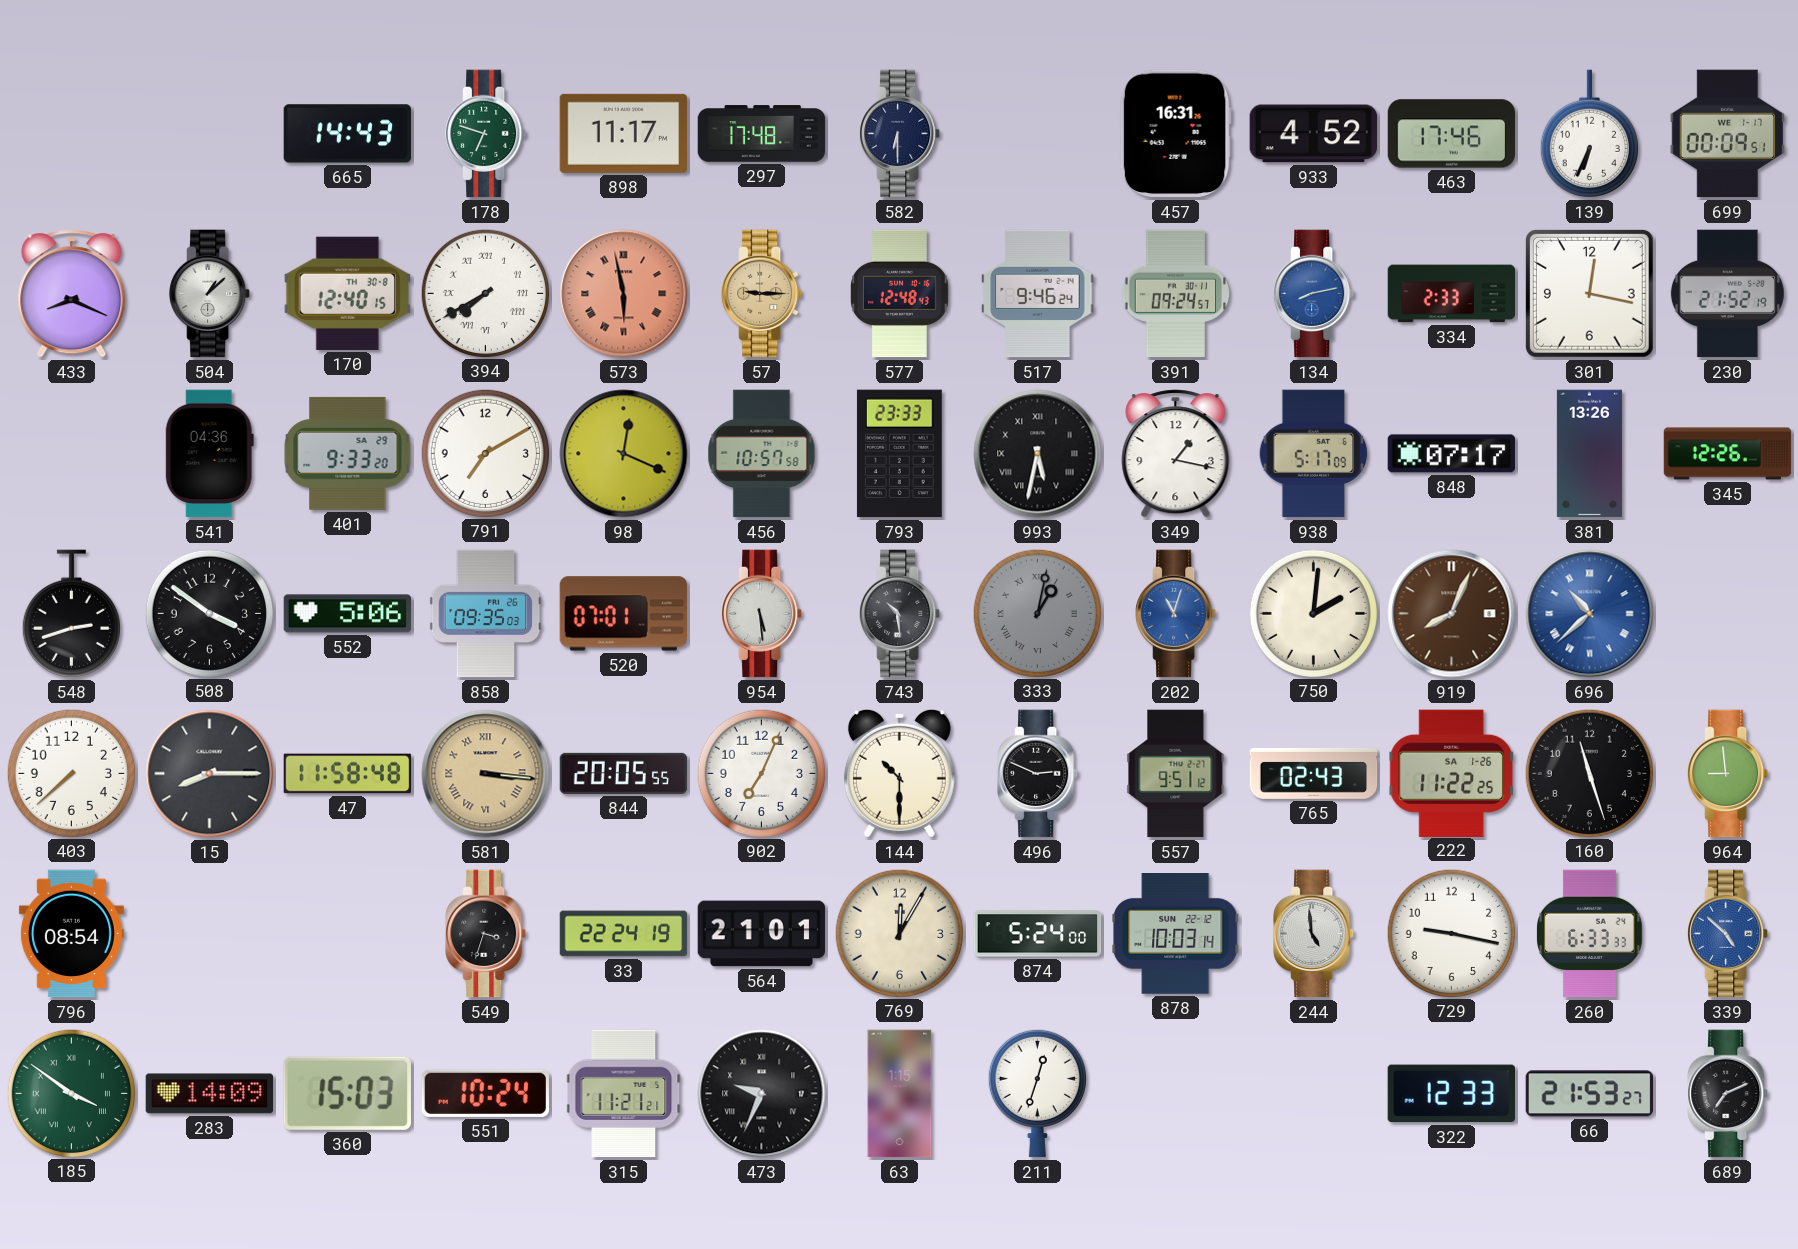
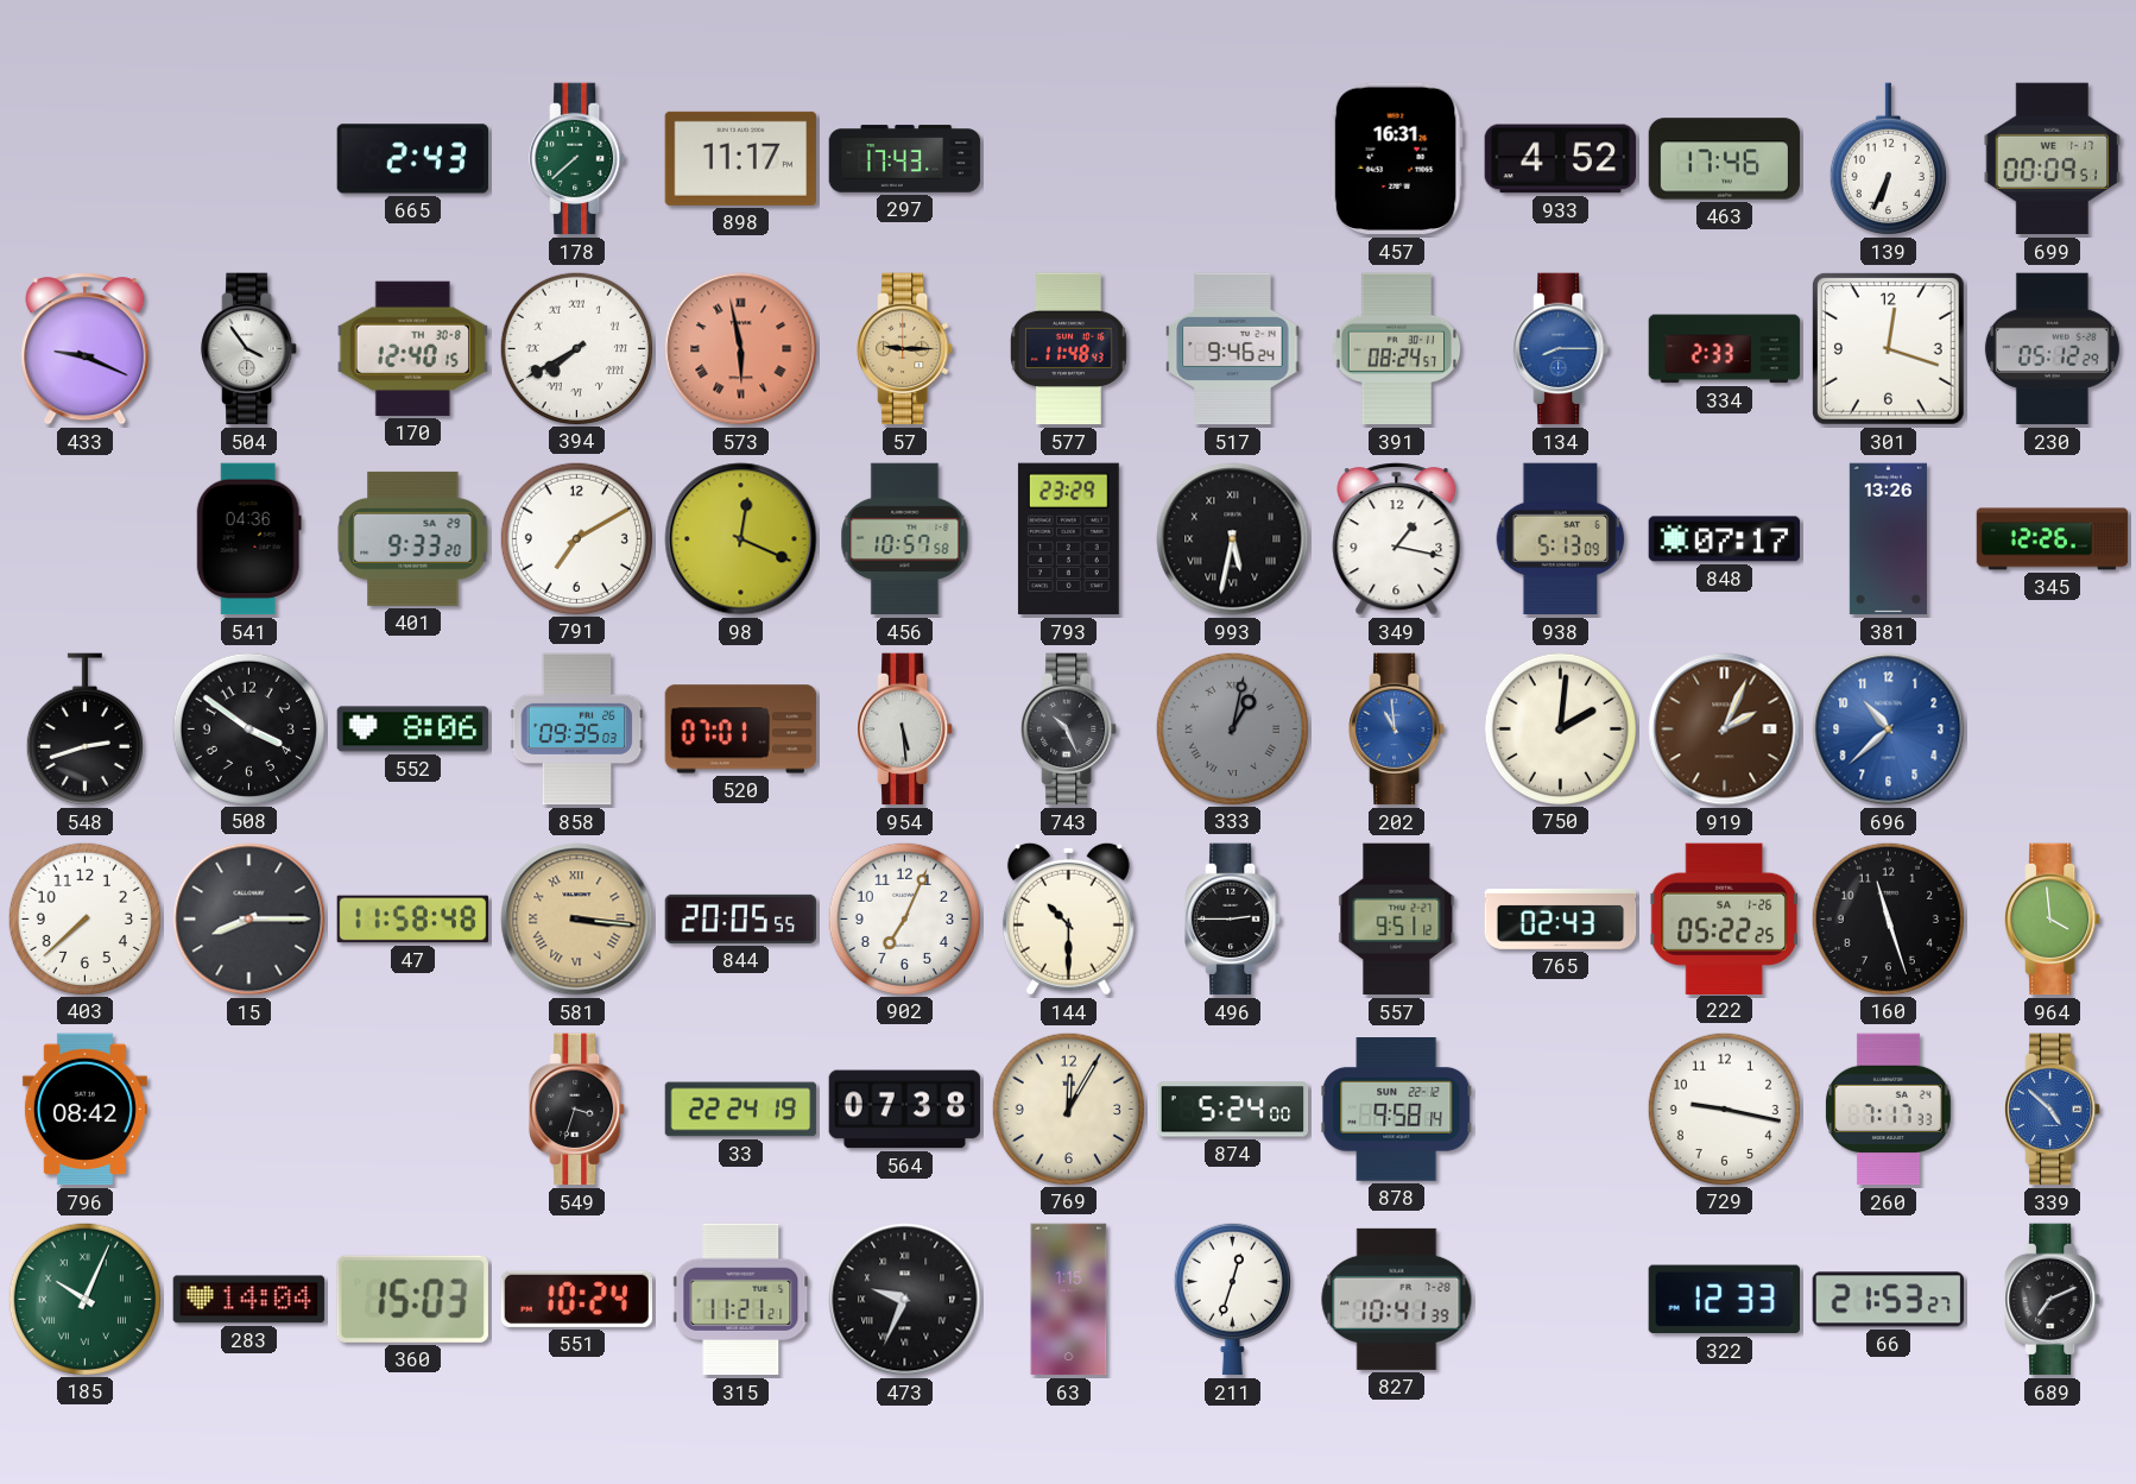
665: 14:43 -> 2:43 (413, 159)
178: 6:48 -> 7:38 (577, 159)
297: 17:48 -> 17:43 (905, 159)
582: 6:30 -> none (900, 134)
433: 8:19 -> 9:19 (86, 349)
504: 1:08 -> 3:54 (249, 349)
577: 12:48 -> 11:48 (1068, 349)
391: 09:24 -> 08:24 (1397, 349)
134: 8:13 -> 8:15 (1561, 349)
301: 12:17 -> 12:18 (1888, 348)
230: 21:52 -> 05:12 (2052, 349)
793: 23:33 -> 23:29 (1068, 539)
938: 5:17 -> 5:13 (1561, 539)
552: 5:06 -> 8:06 (413, 730)
743: 10:29 -> 10:26 (1069, 730)
202: 11:03 -> 10:59 (1397, 730)
919: 8:04 -> 2:04 (1725, 730)
696 numerals: Roman -> Arabic (1889, 730)
496: 2:49 -> 2:45 (1233, 920)
222: 11:22 -> 05:22 (1724, 918)
964: 8:59 -> 3:59 (2053, 920)
796: 08:54 -> 08:42 (84, 1110)
564: 21:01 -> 07:38 (905, 1110)
878: 10:03 -> 9:58 (1397, 1110)
244: 4:59 -> none (1314, 934)
260: 6:33 -> 7:17 (1889, 1110)
185: 3:51 -> 10:04 (84, 1299)
283: 14:09 -> 14:04 (249, 1300)
827: none -> 10:41 (1397, 1299)
